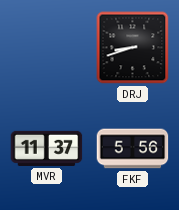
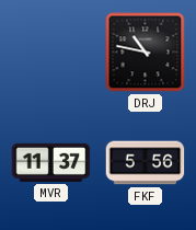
DRJ: 8:42 -> 10:47 (146, 53)
